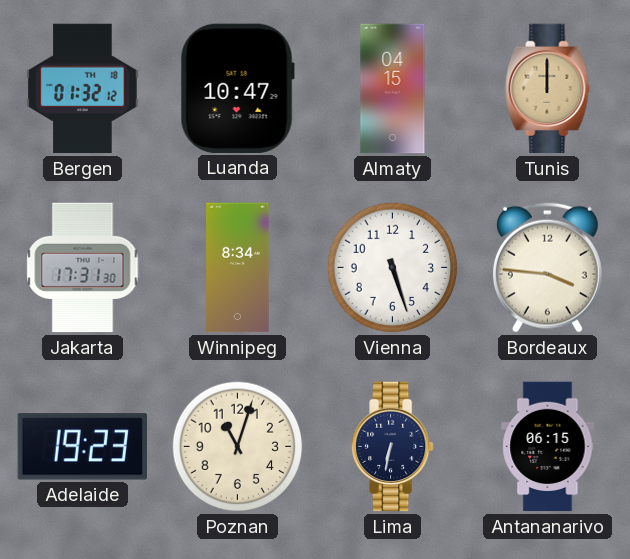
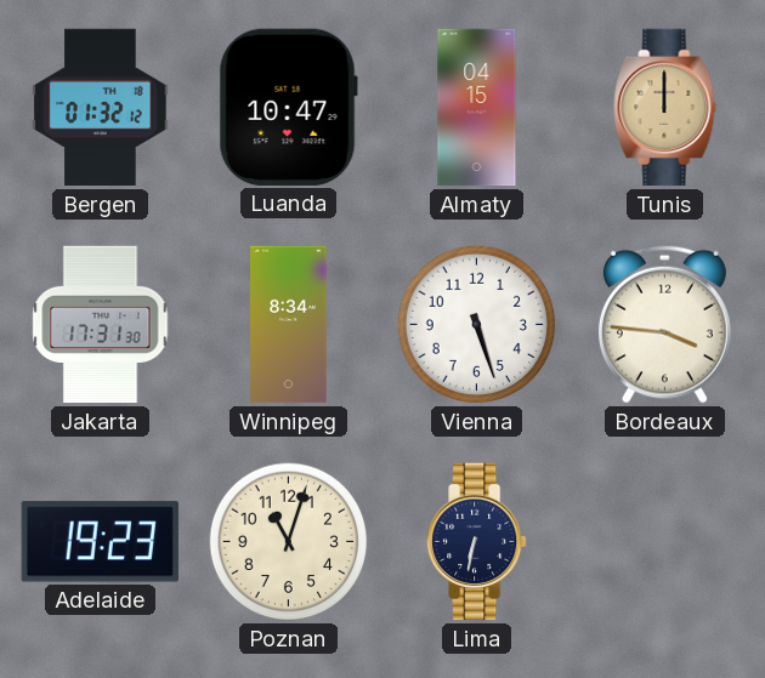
Antananarivo: 06:15 -> none (548, 447)
